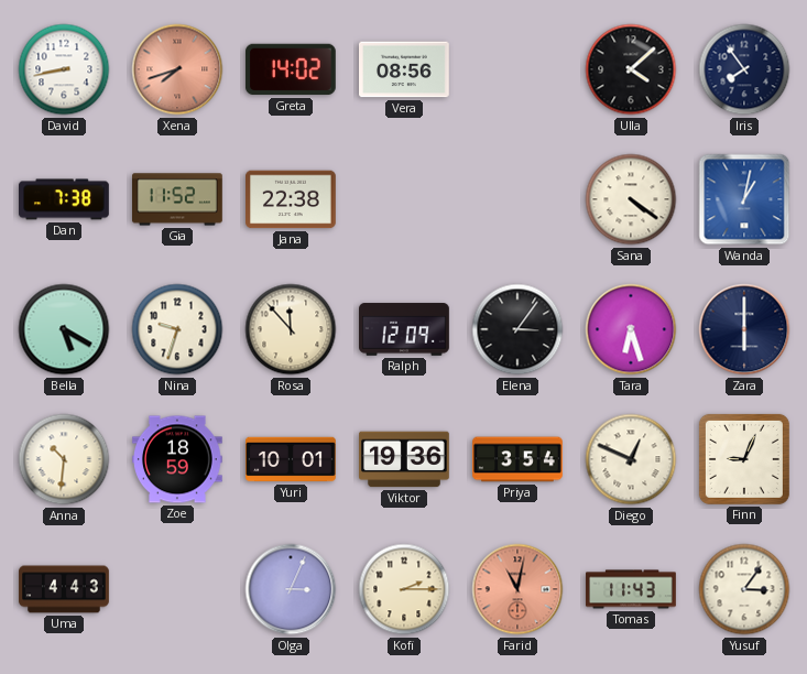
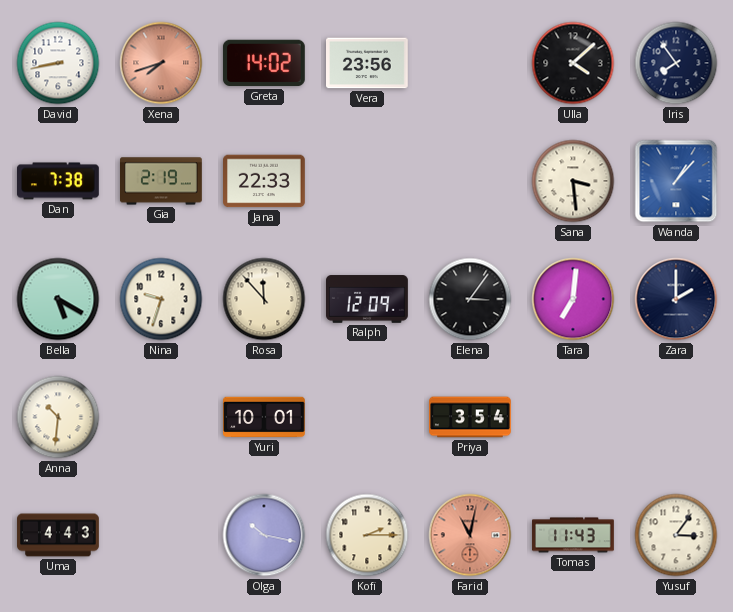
Vera: 08:56 -> 23:56 (368, 63)
Gia: 11:52 -> 2:19 (162, 181)
Jana: 22:38 -> 22:33 (265, 181)
Sana: 4:21 -> 3:29 (573, 181)
Wanda: 1:02 -> 1:07 (676, 181)
Tara: 6:27 -> 7:01 (573, 299)
Zara: 6:00 -> 2:00 (676, 299)
Zoe: 18:59 -> none (178, 459)
Viktor: 19:36 -> none (405, 459)
Diego: 12:49 -> none (631, 459)
Finn: 9:04 -> none (744, 459)
Olga: 3:04 -> 10:17 (264, 535)
